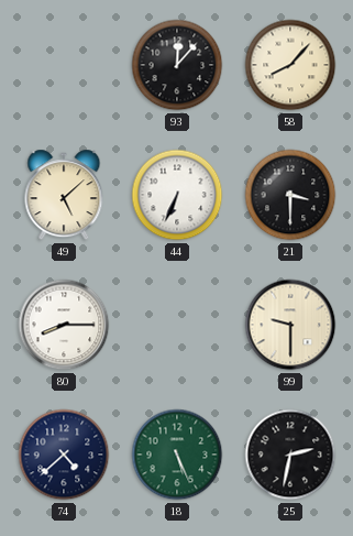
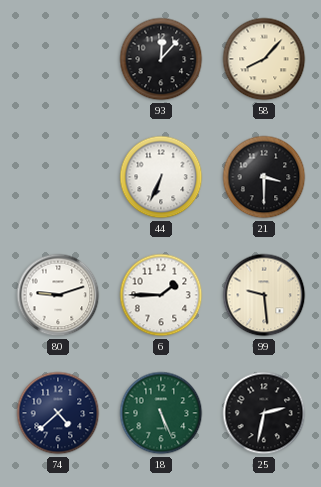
49: 5:08 -> none (64, 195)
80: 8:15 -> 9:12 (58, 295)
6: none -> 1:45 (161, 295)
99: 9:30 -> 9:29 (264, 295)
